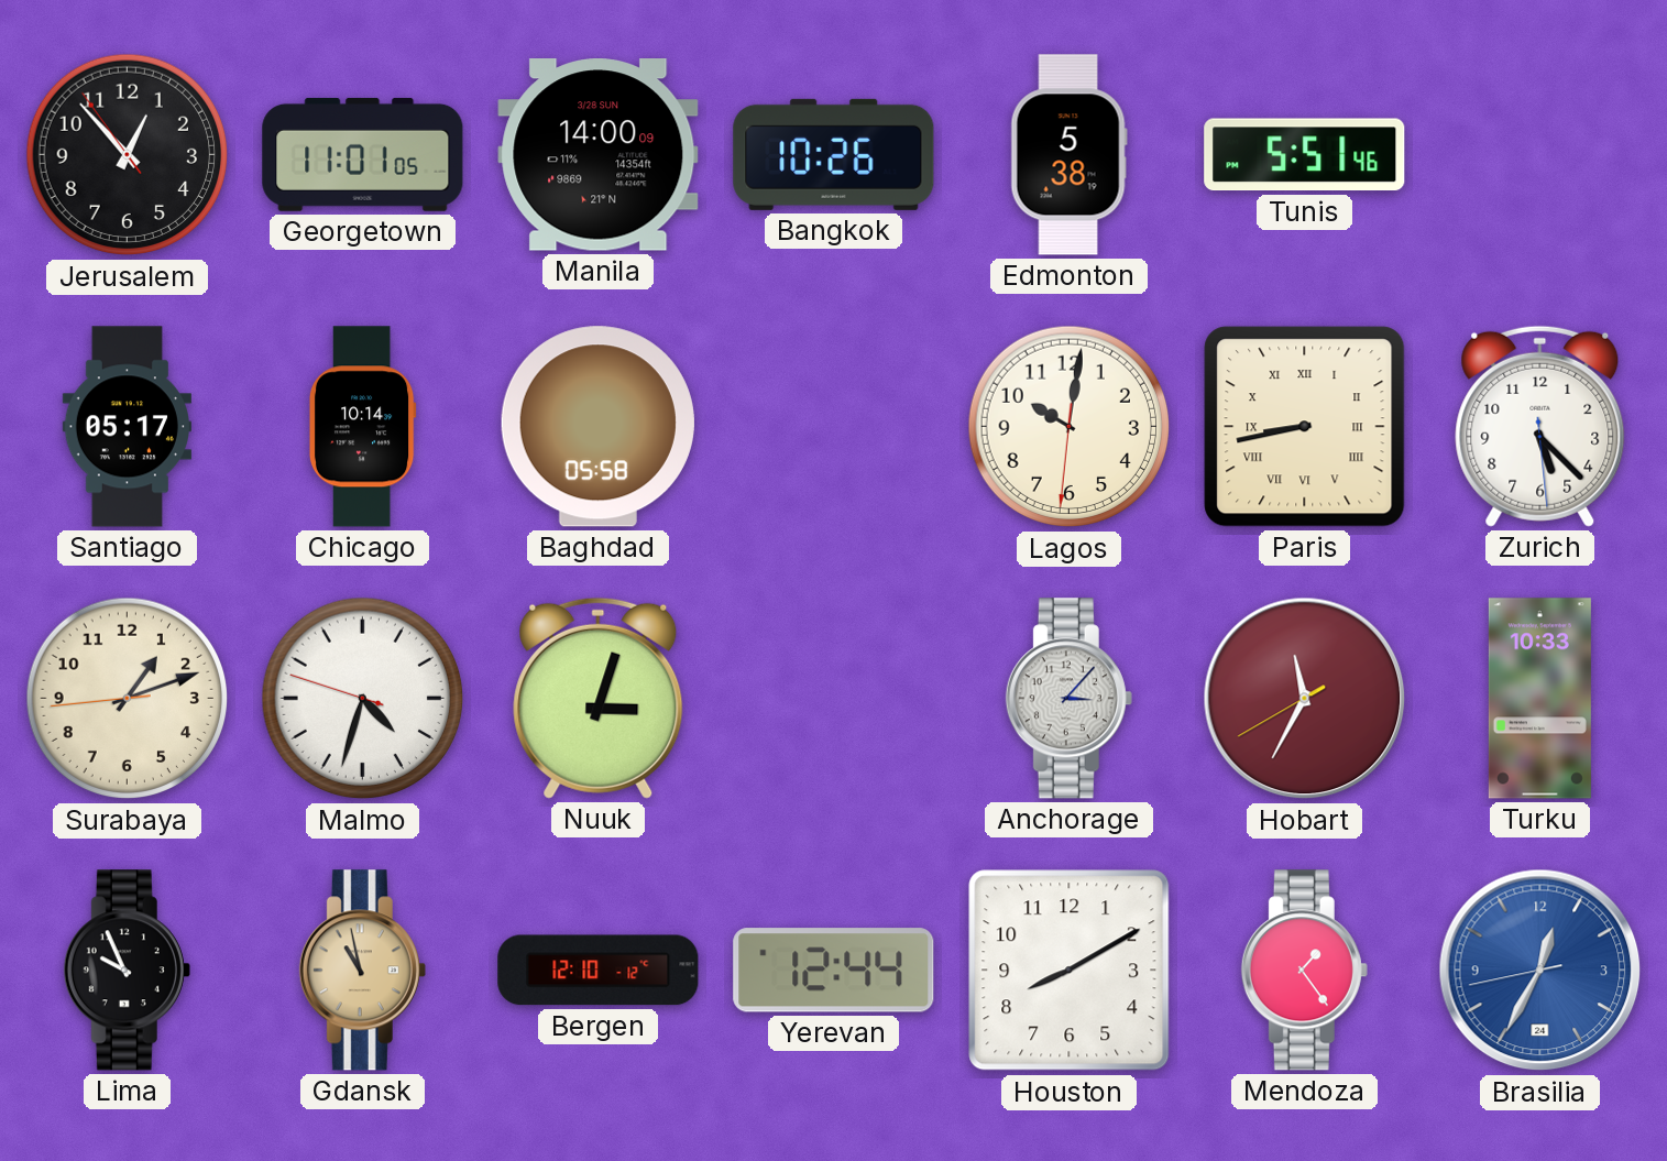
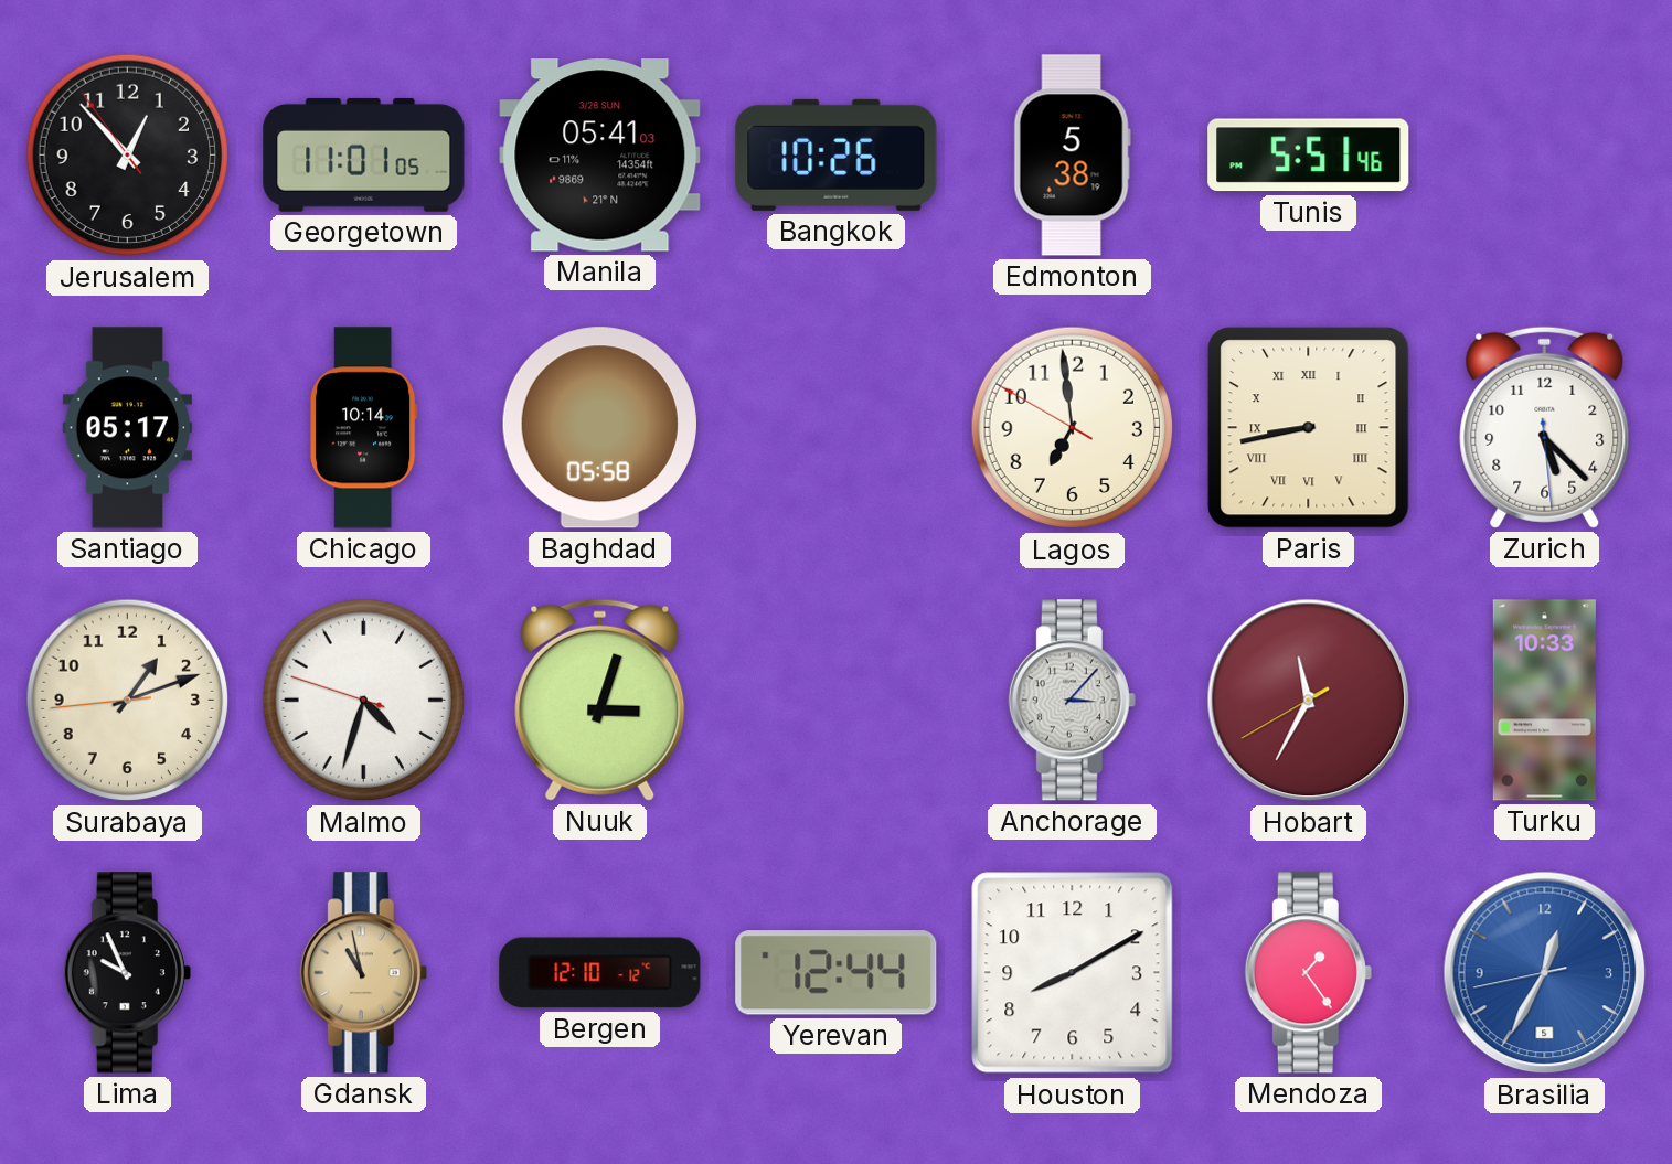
Manila: 14:00 -> 05:41 (600, 156)
Lagos: 10:01 -> 6:58 (1073, 428)
Brasilia date: 24 -> 5 (1545, 973)
